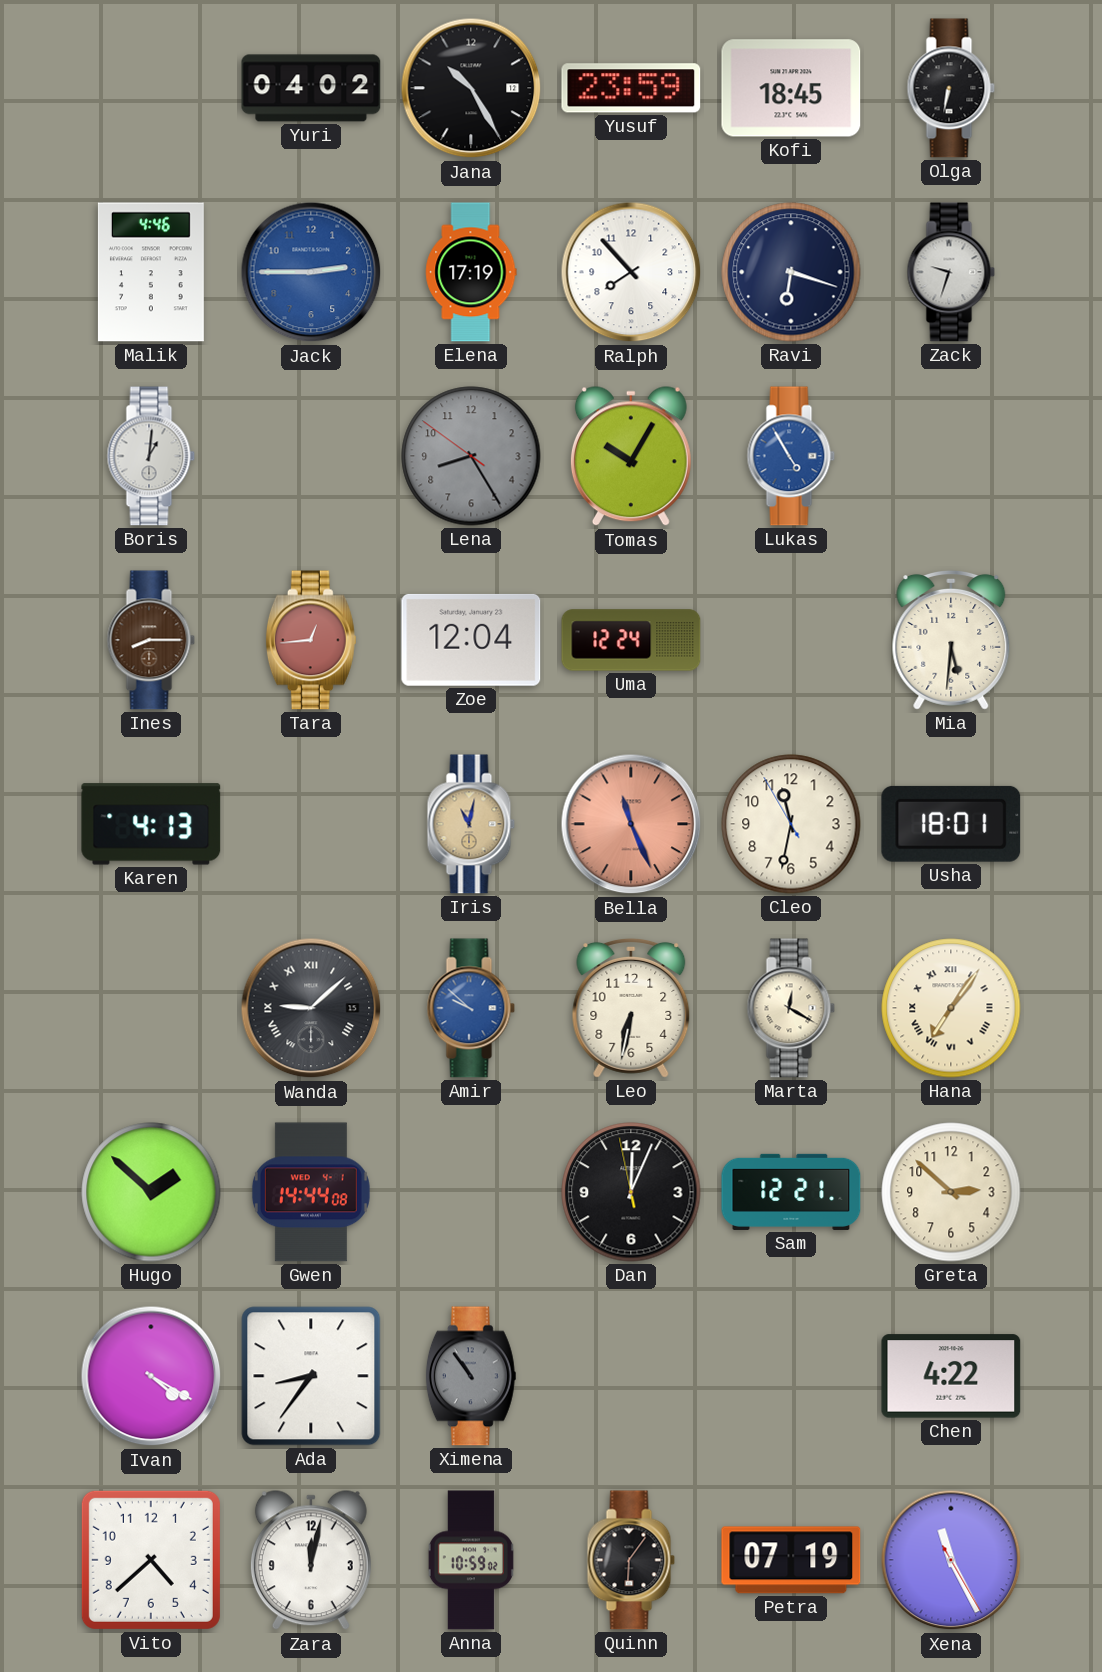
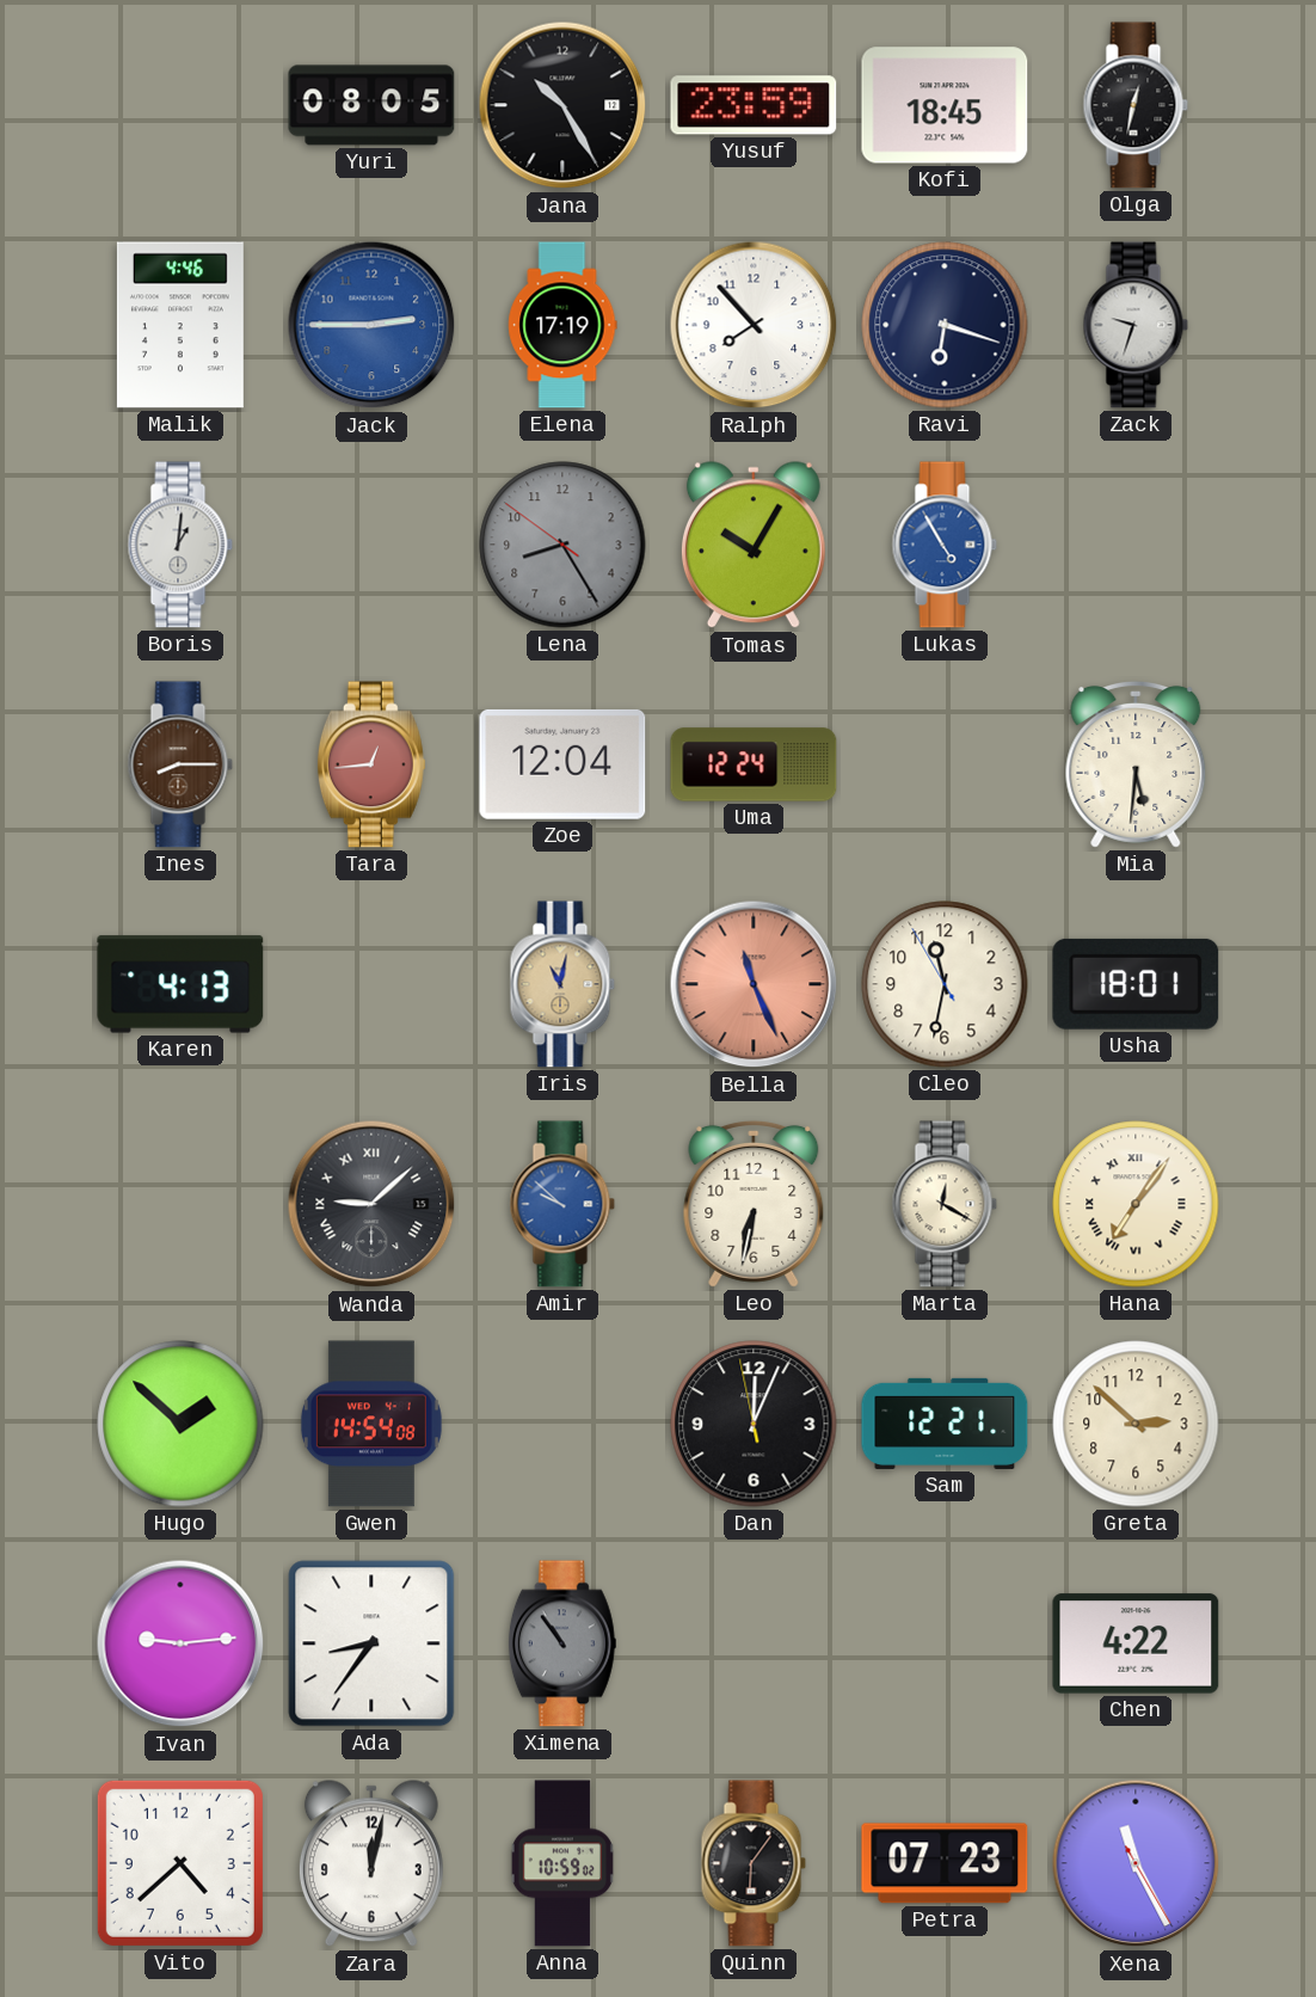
Yuri: 04:02 -> 08:05 (371, 105)
Olga: 6:32 -> 12:32 (1136, 105)
Gwen: 14:44 -> 14:54 (371, 1424)
Ivan: 4:20 -> 9:14 (180, 1643)
Petra: 07:19 -> 07:23 (945, 1863)
